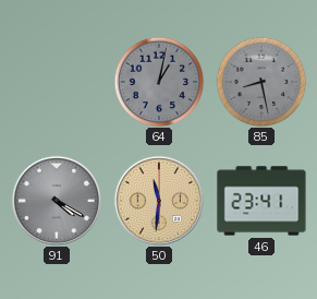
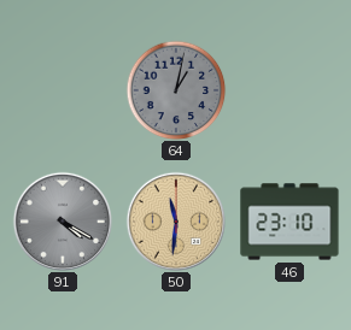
85: 8:28 -> none (261, 82)
46: 23:41 -> 23:10 (289, 222)
